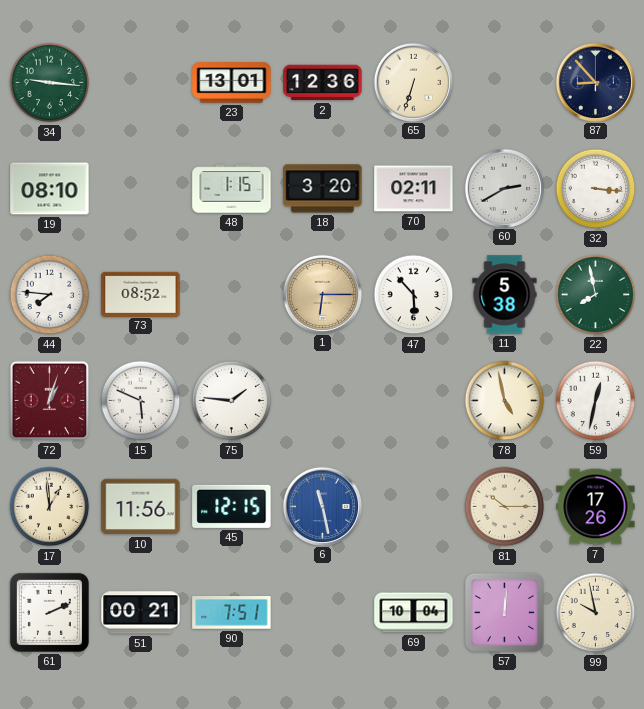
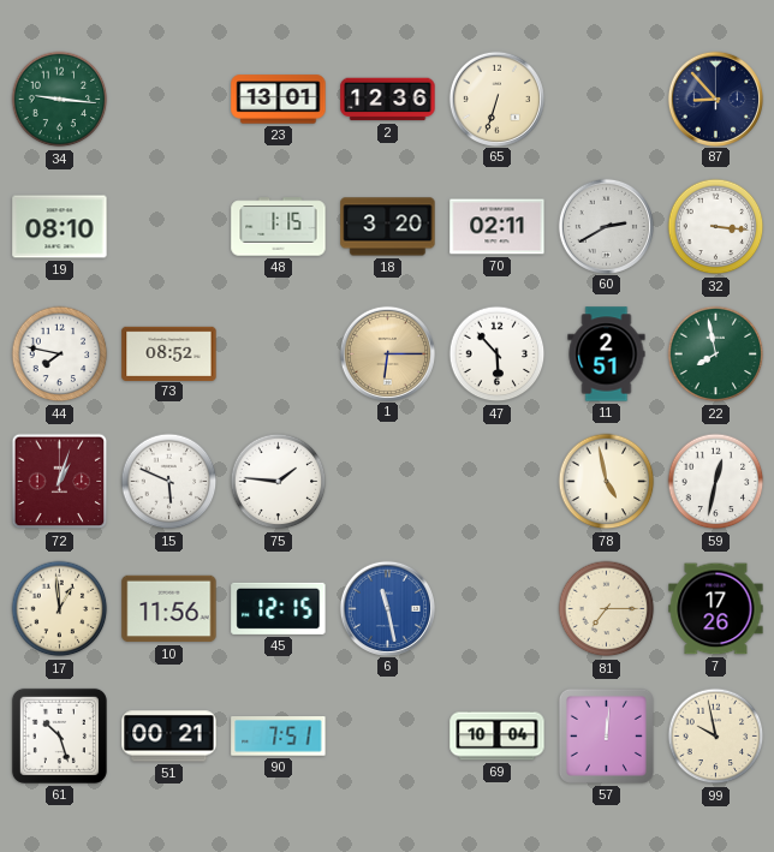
44: 7:46 -> 7:47 (60, 354)
11: 5:38 -> 2:51 (607, 354)
81: 10:15 -> 7:15 (607, 609)
61: 2:11 -> 10:27 (59, 735)
